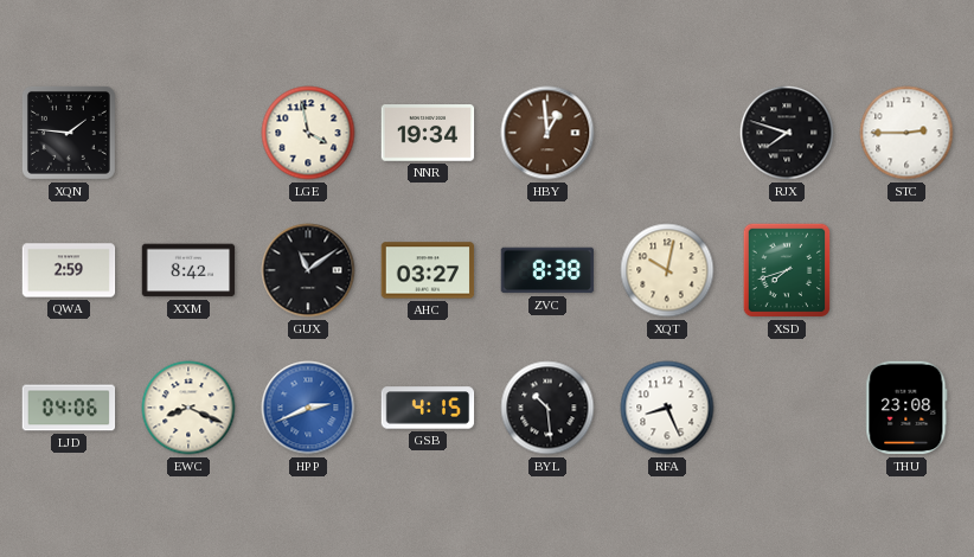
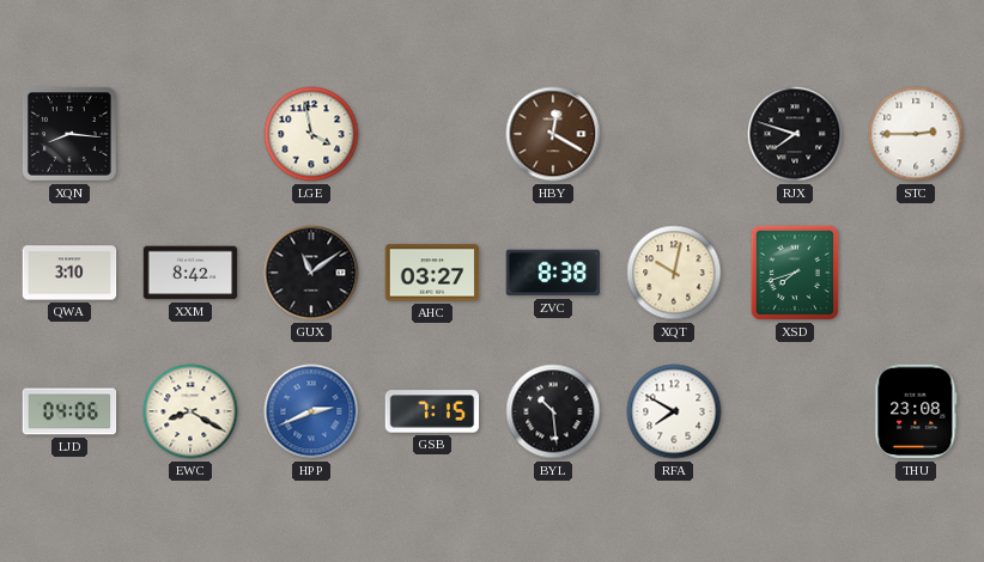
XQN: 1:46 -> 8:16 (69, 134)
NNR: 19:34 -> none (428, 133)
HBY: 12:59 -> 12:20 (553, 134)
QWA: 2:59 -> 3:10 (69, 273)
EWC: 8:19 -> 8:20 (190, 411)
GSB: 4:15 -> 7:15 (432, 411)
RFA: 8:26 -> 7:50 (674, 411)
